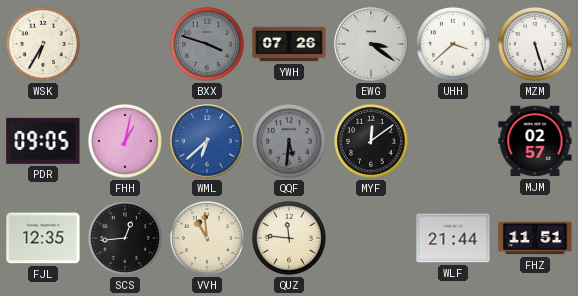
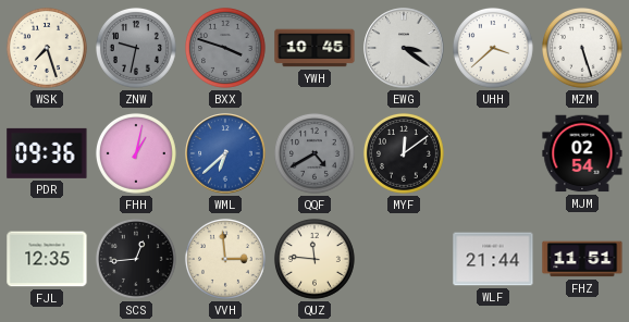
WSK: 6:35 -> 7:27 (47, 48)
ZNW: none -> 9:32 (136, 48)
YWH: 07:26 -> 10:45 (314, 48)
PDR: 09:05 -> 09:36 (47, 153)
QQF: 5:31 -> 4:40 (314, 153)
MJM: 02:57 -> 02:54 (582, 153)
VVH: 10:59 -> 2:59 (225, 259)
